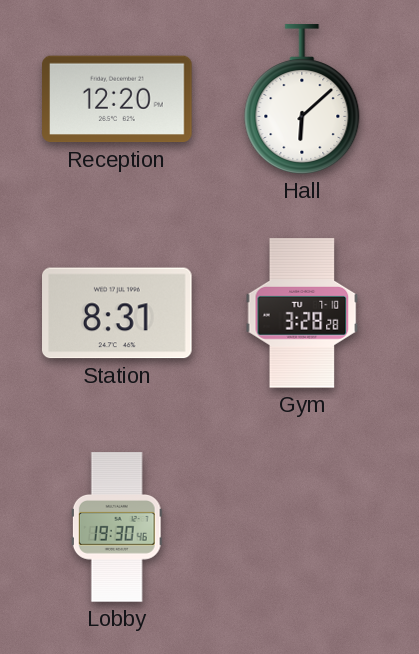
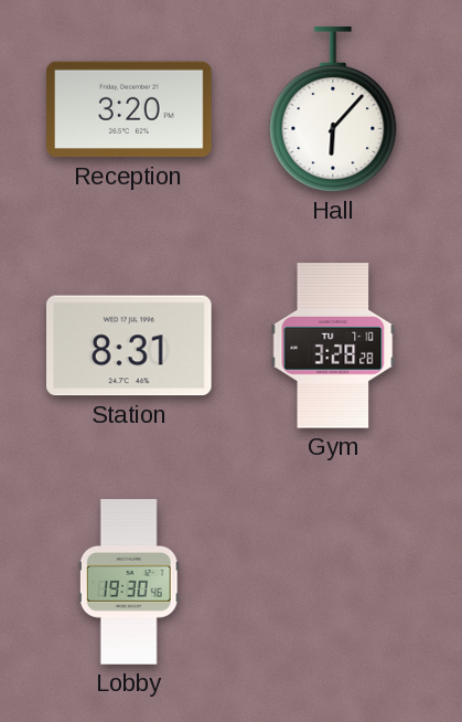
Reception: 12:20 -> 3:20 (129, 109)
Hall: 6:08 -> 6:07 (333, 109)
